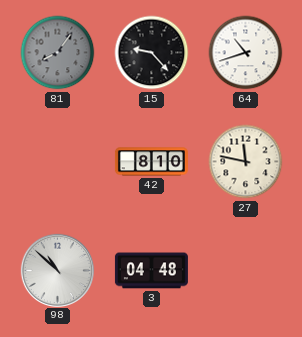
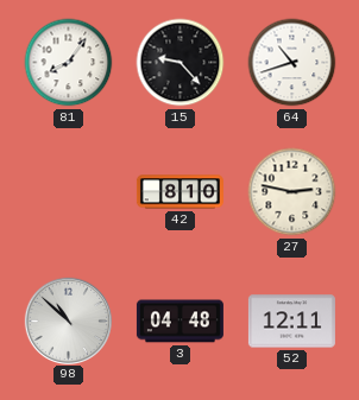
81 dial: grey -> white (69, 63)
27: 11:47 -> 2:47 (292, 192)
52: none -> 12:11 (291, 322)
